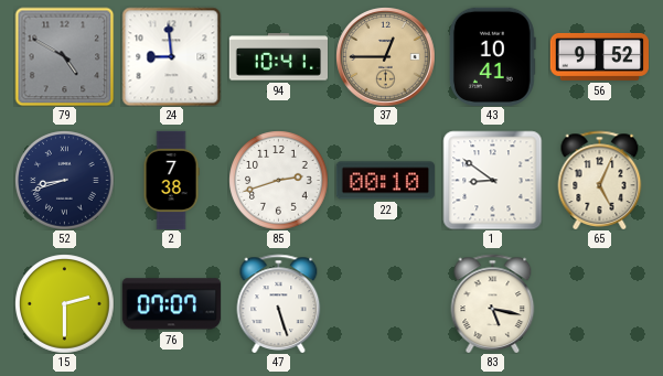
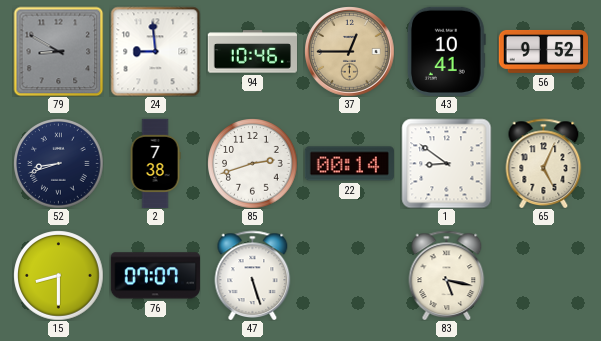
79: 4:50 -> 8:50 (58, 51)
94: 10:41 -> 10:46 (252, 52)
22: 00:10 -> 00:14 (349, 164)
15: 2:30 -> 8:30 (58, 275)
